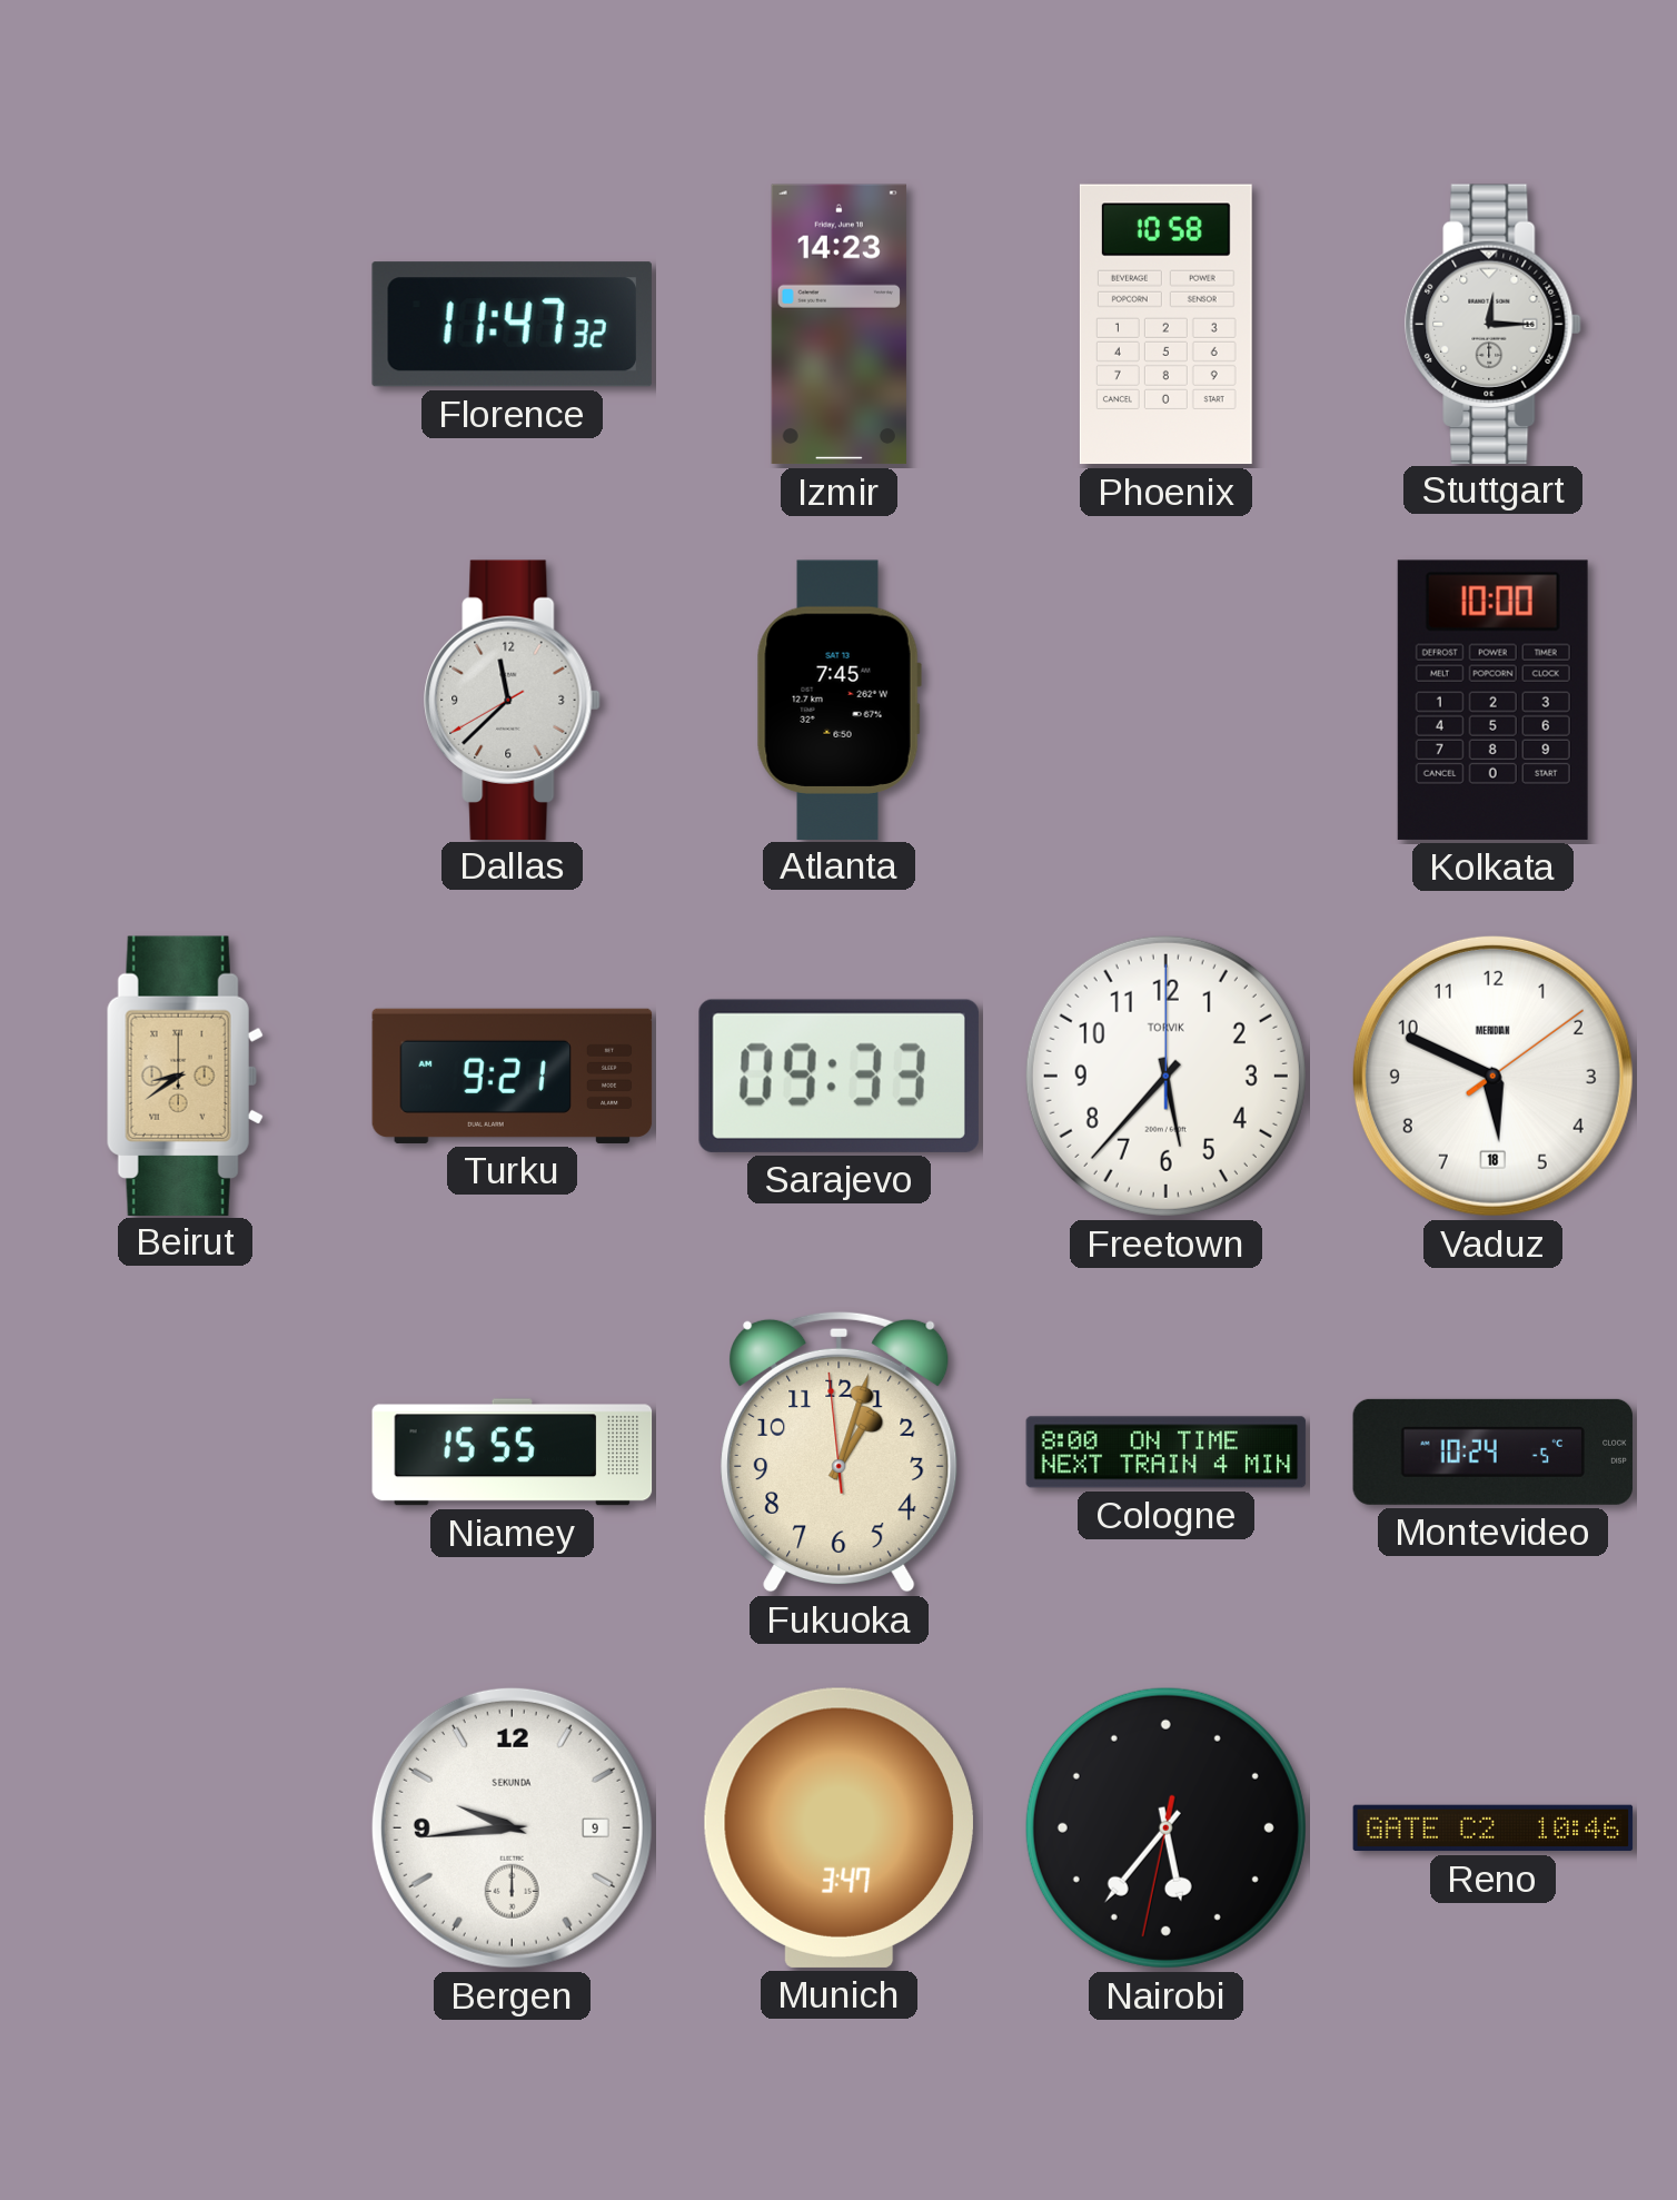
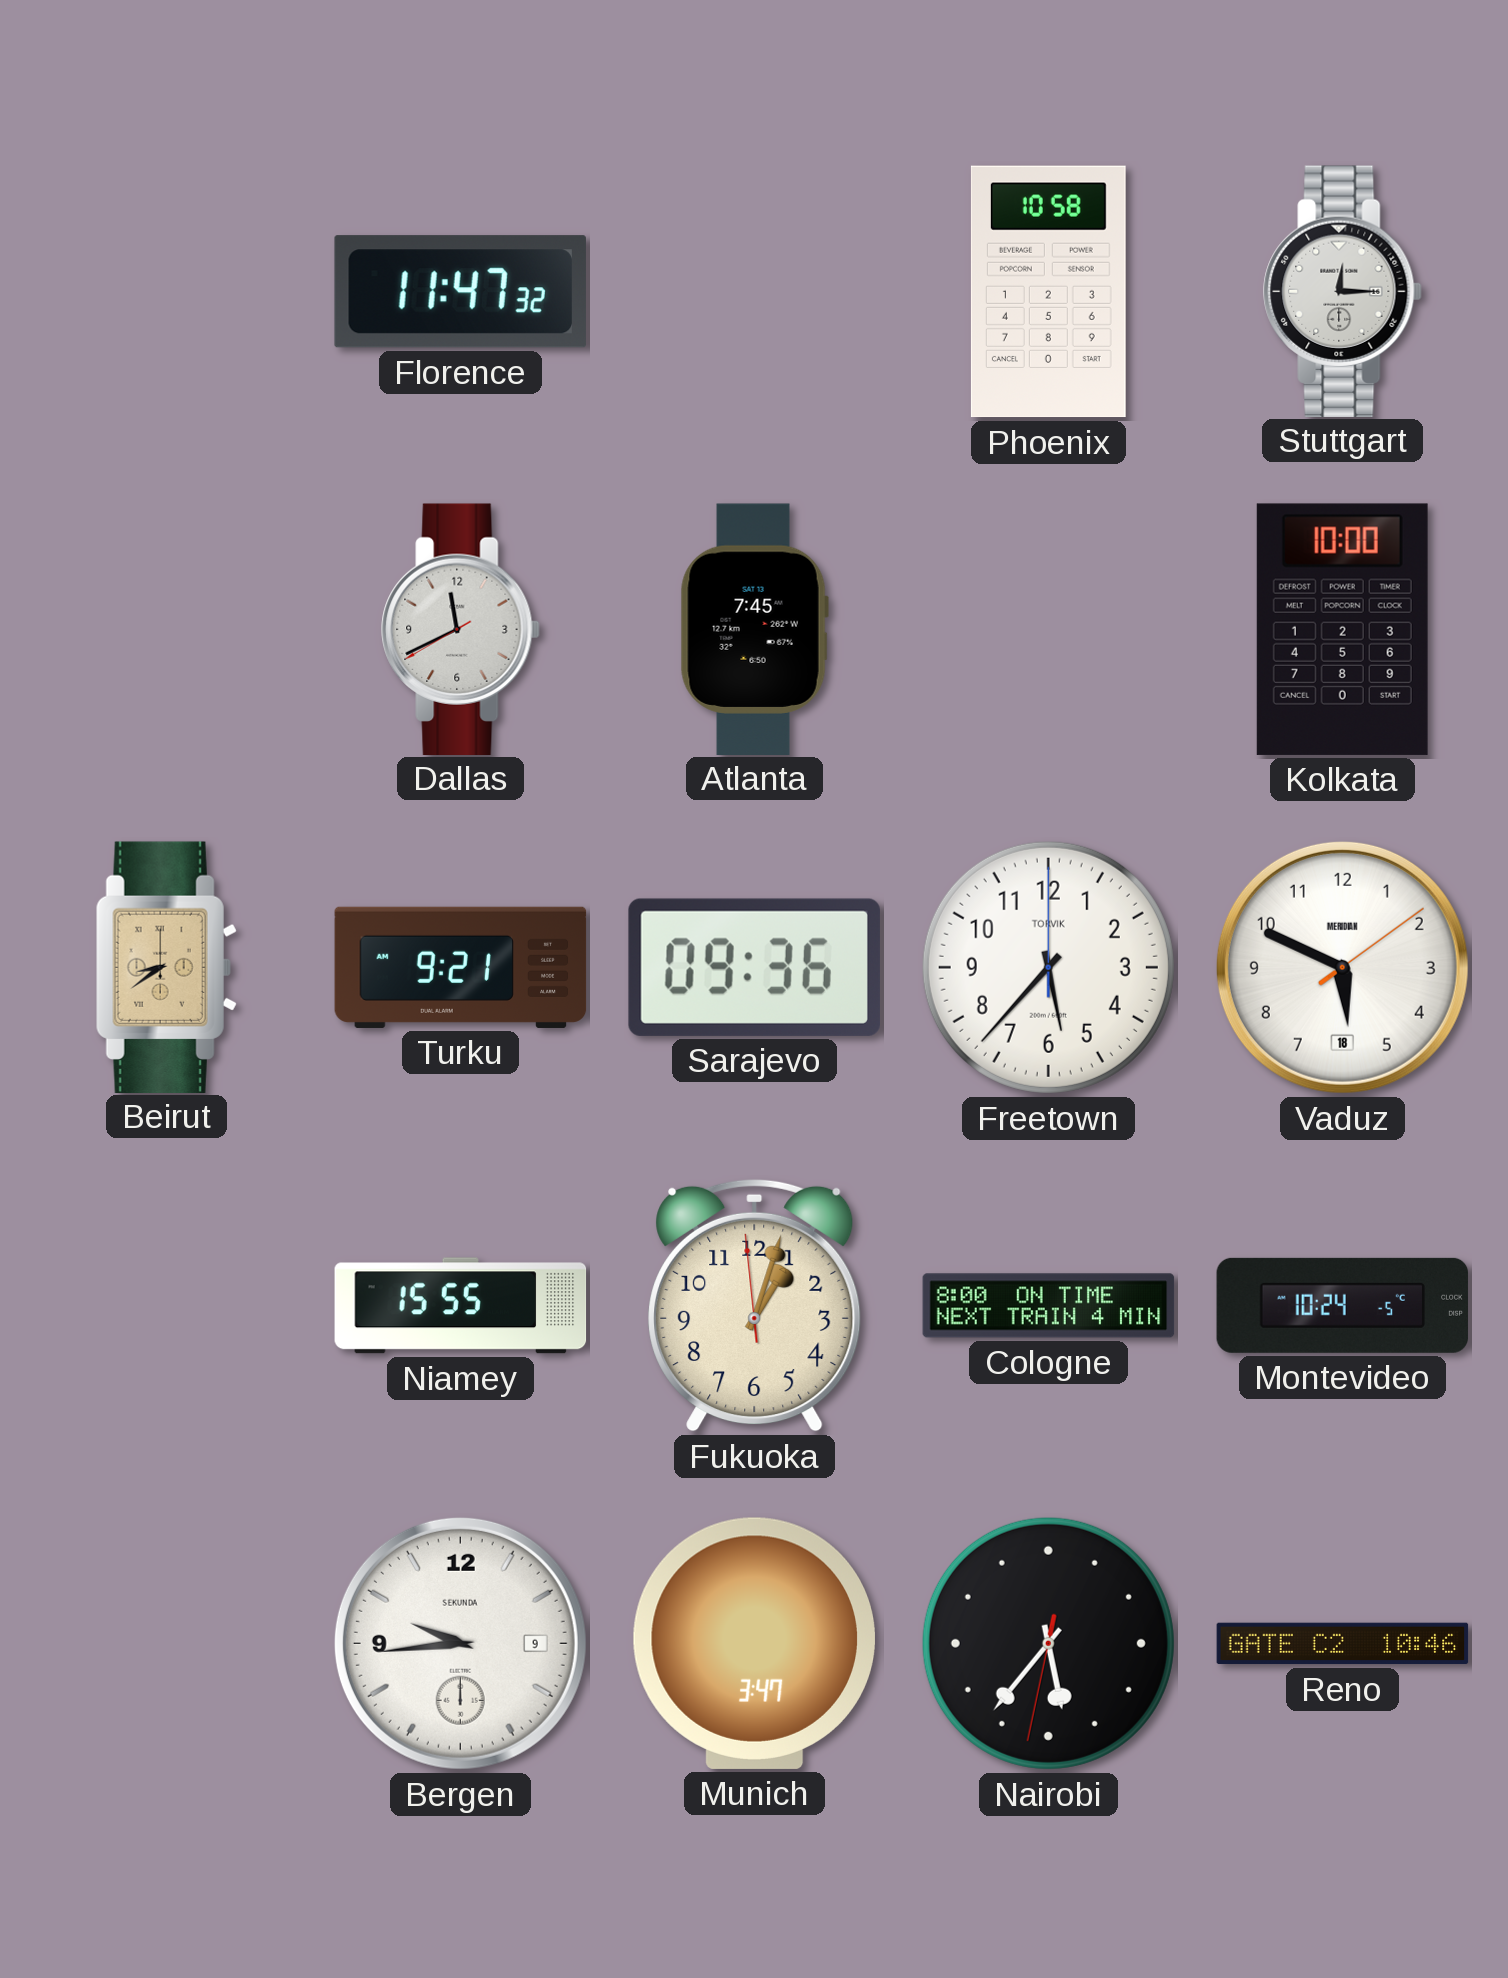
Izmir: 14:23 -> none (838, 325)
Dallas: 11:37 -> 11:40 (461, 629)
Sarajevo: 09:33 -> 09:36 (754, 967)
